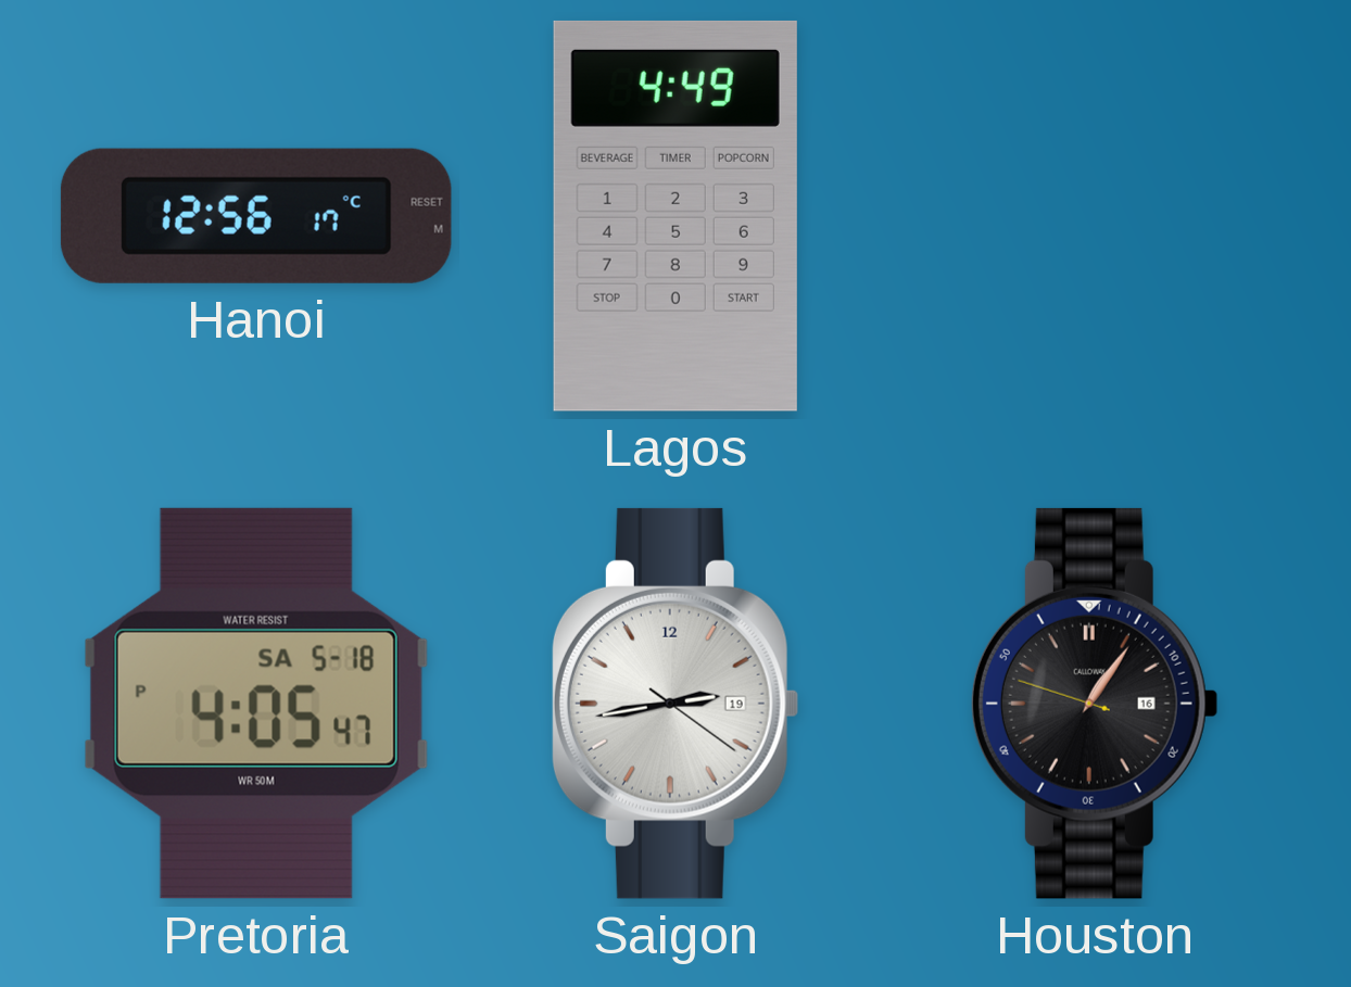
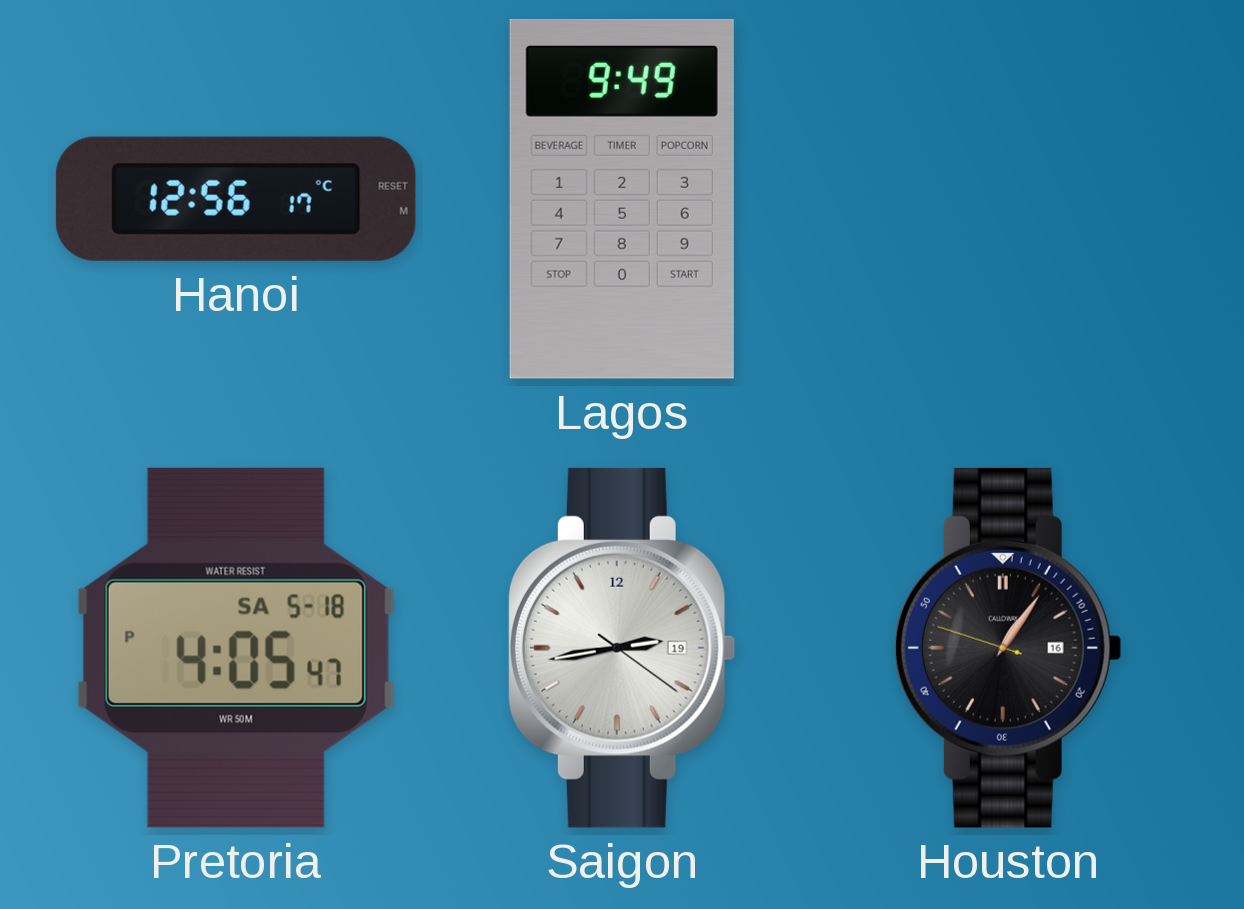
Lagos: 4:49 -> 9:49 (622, 199)
